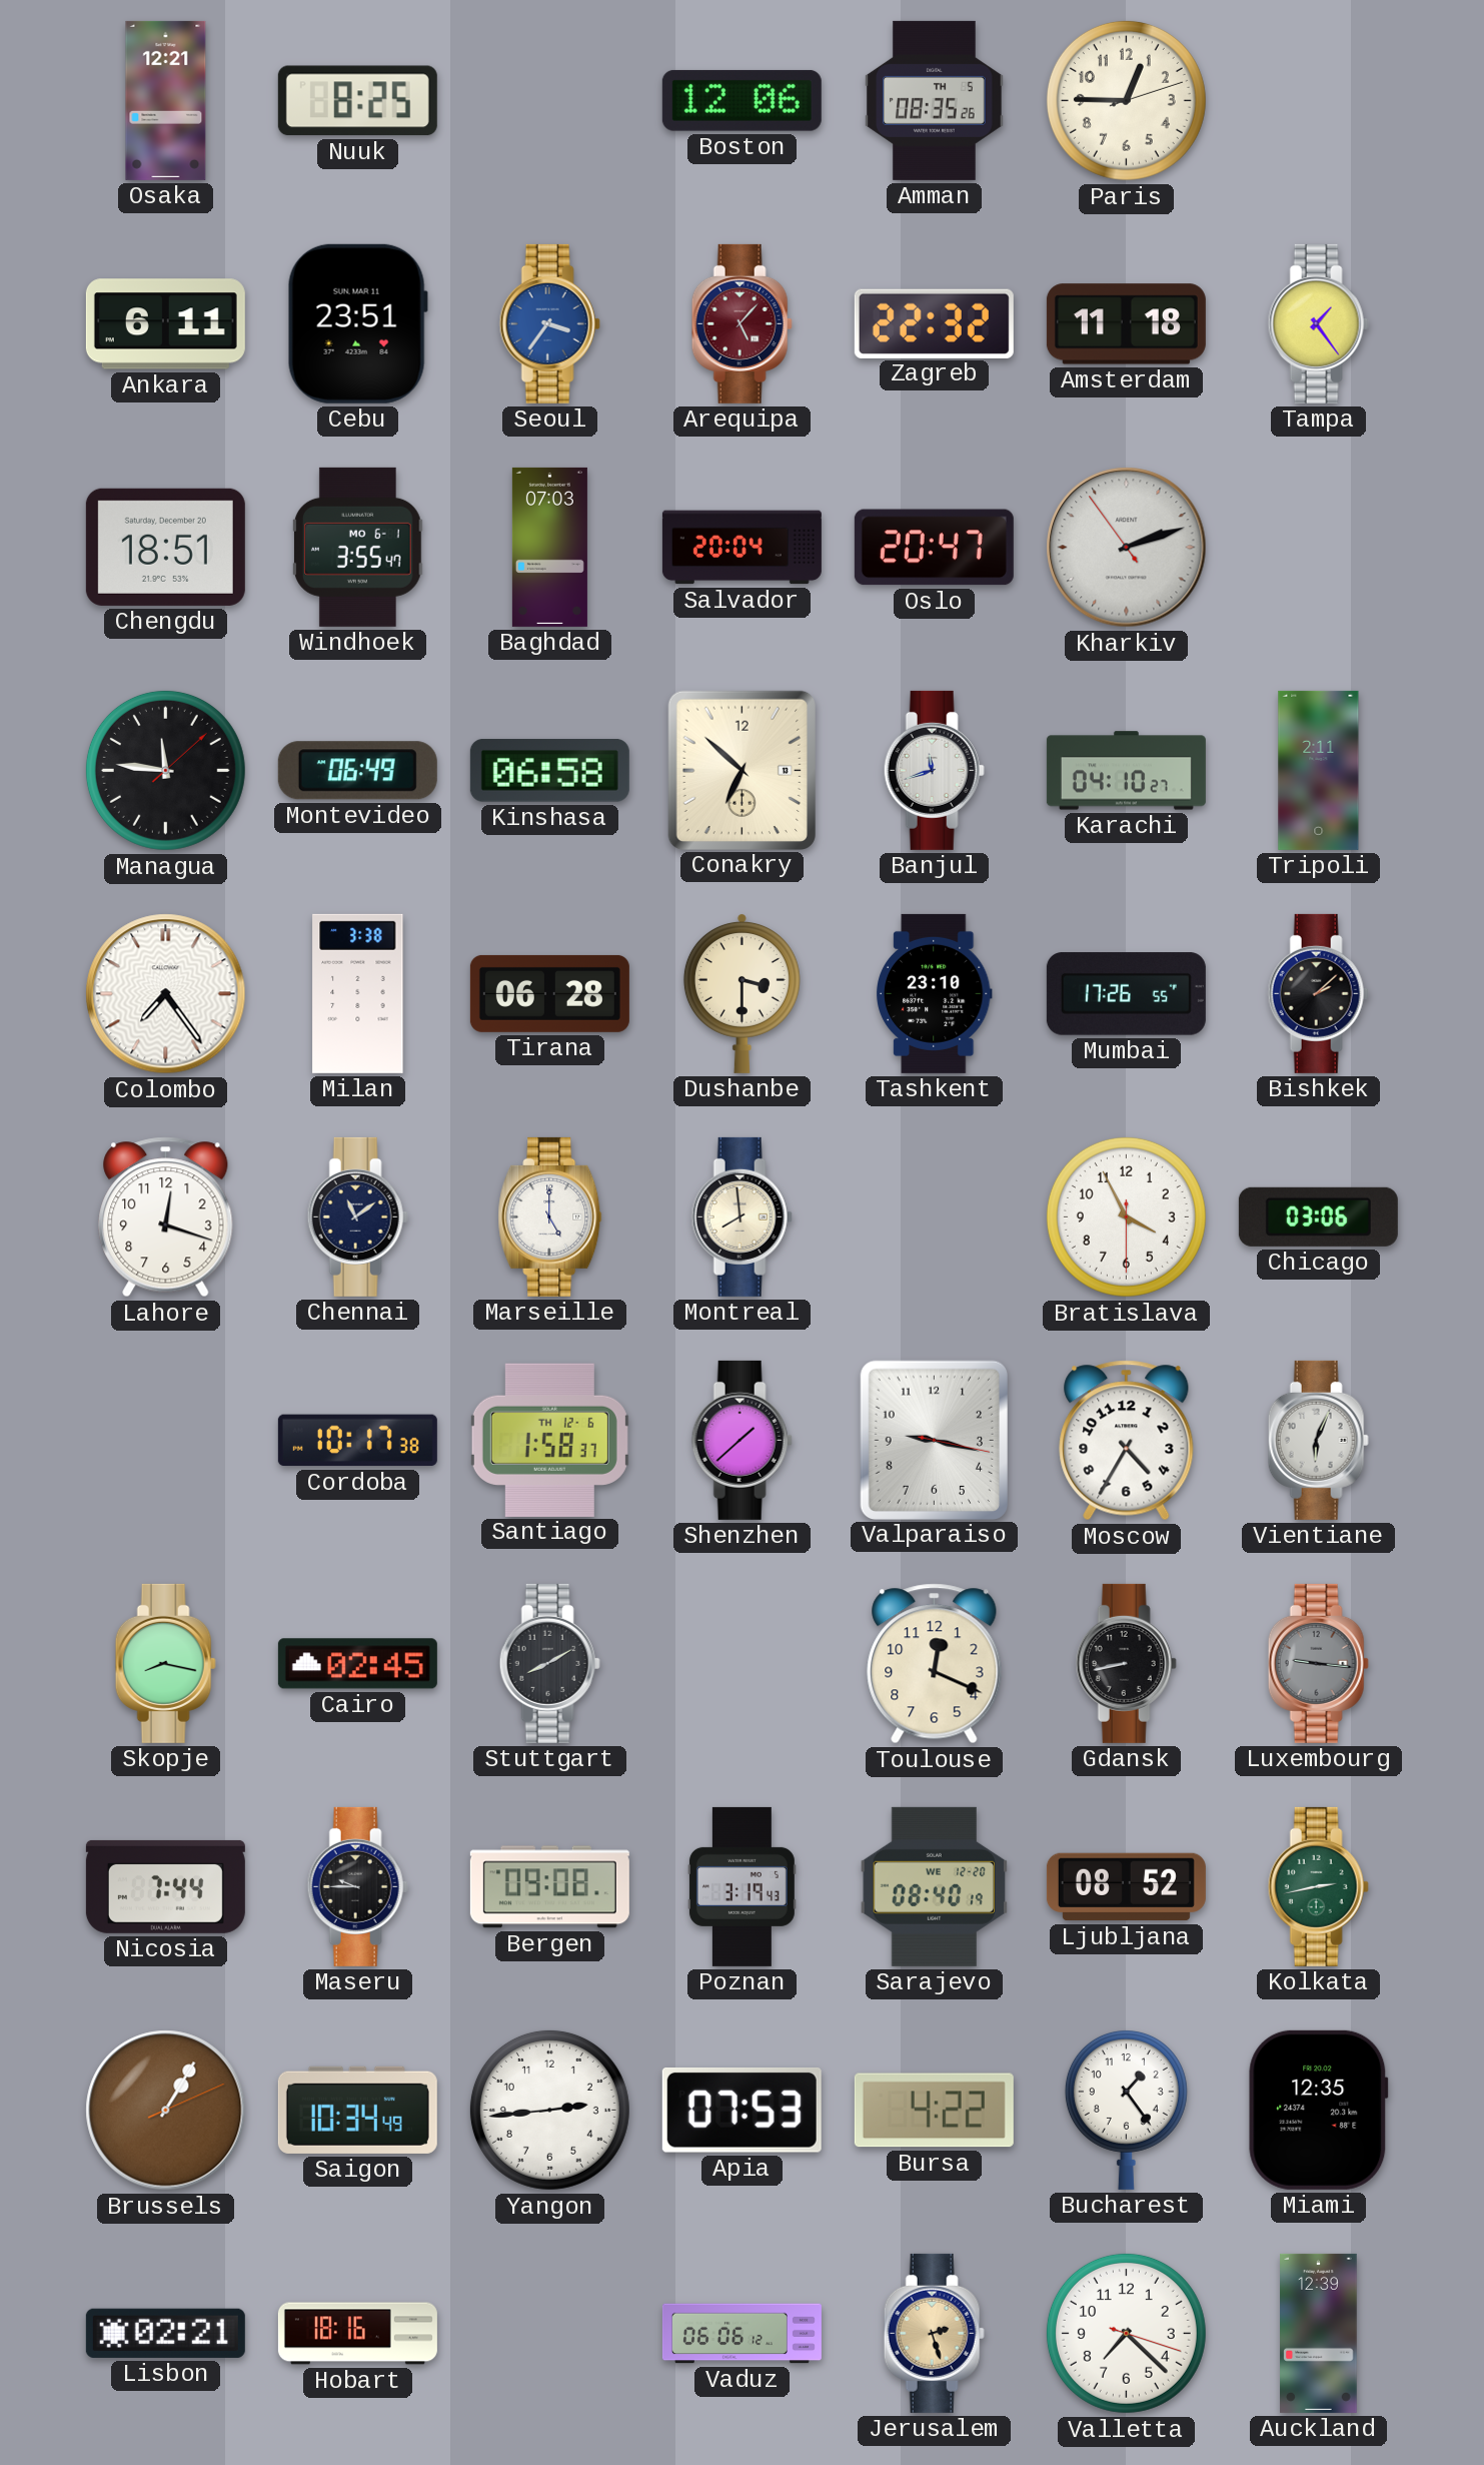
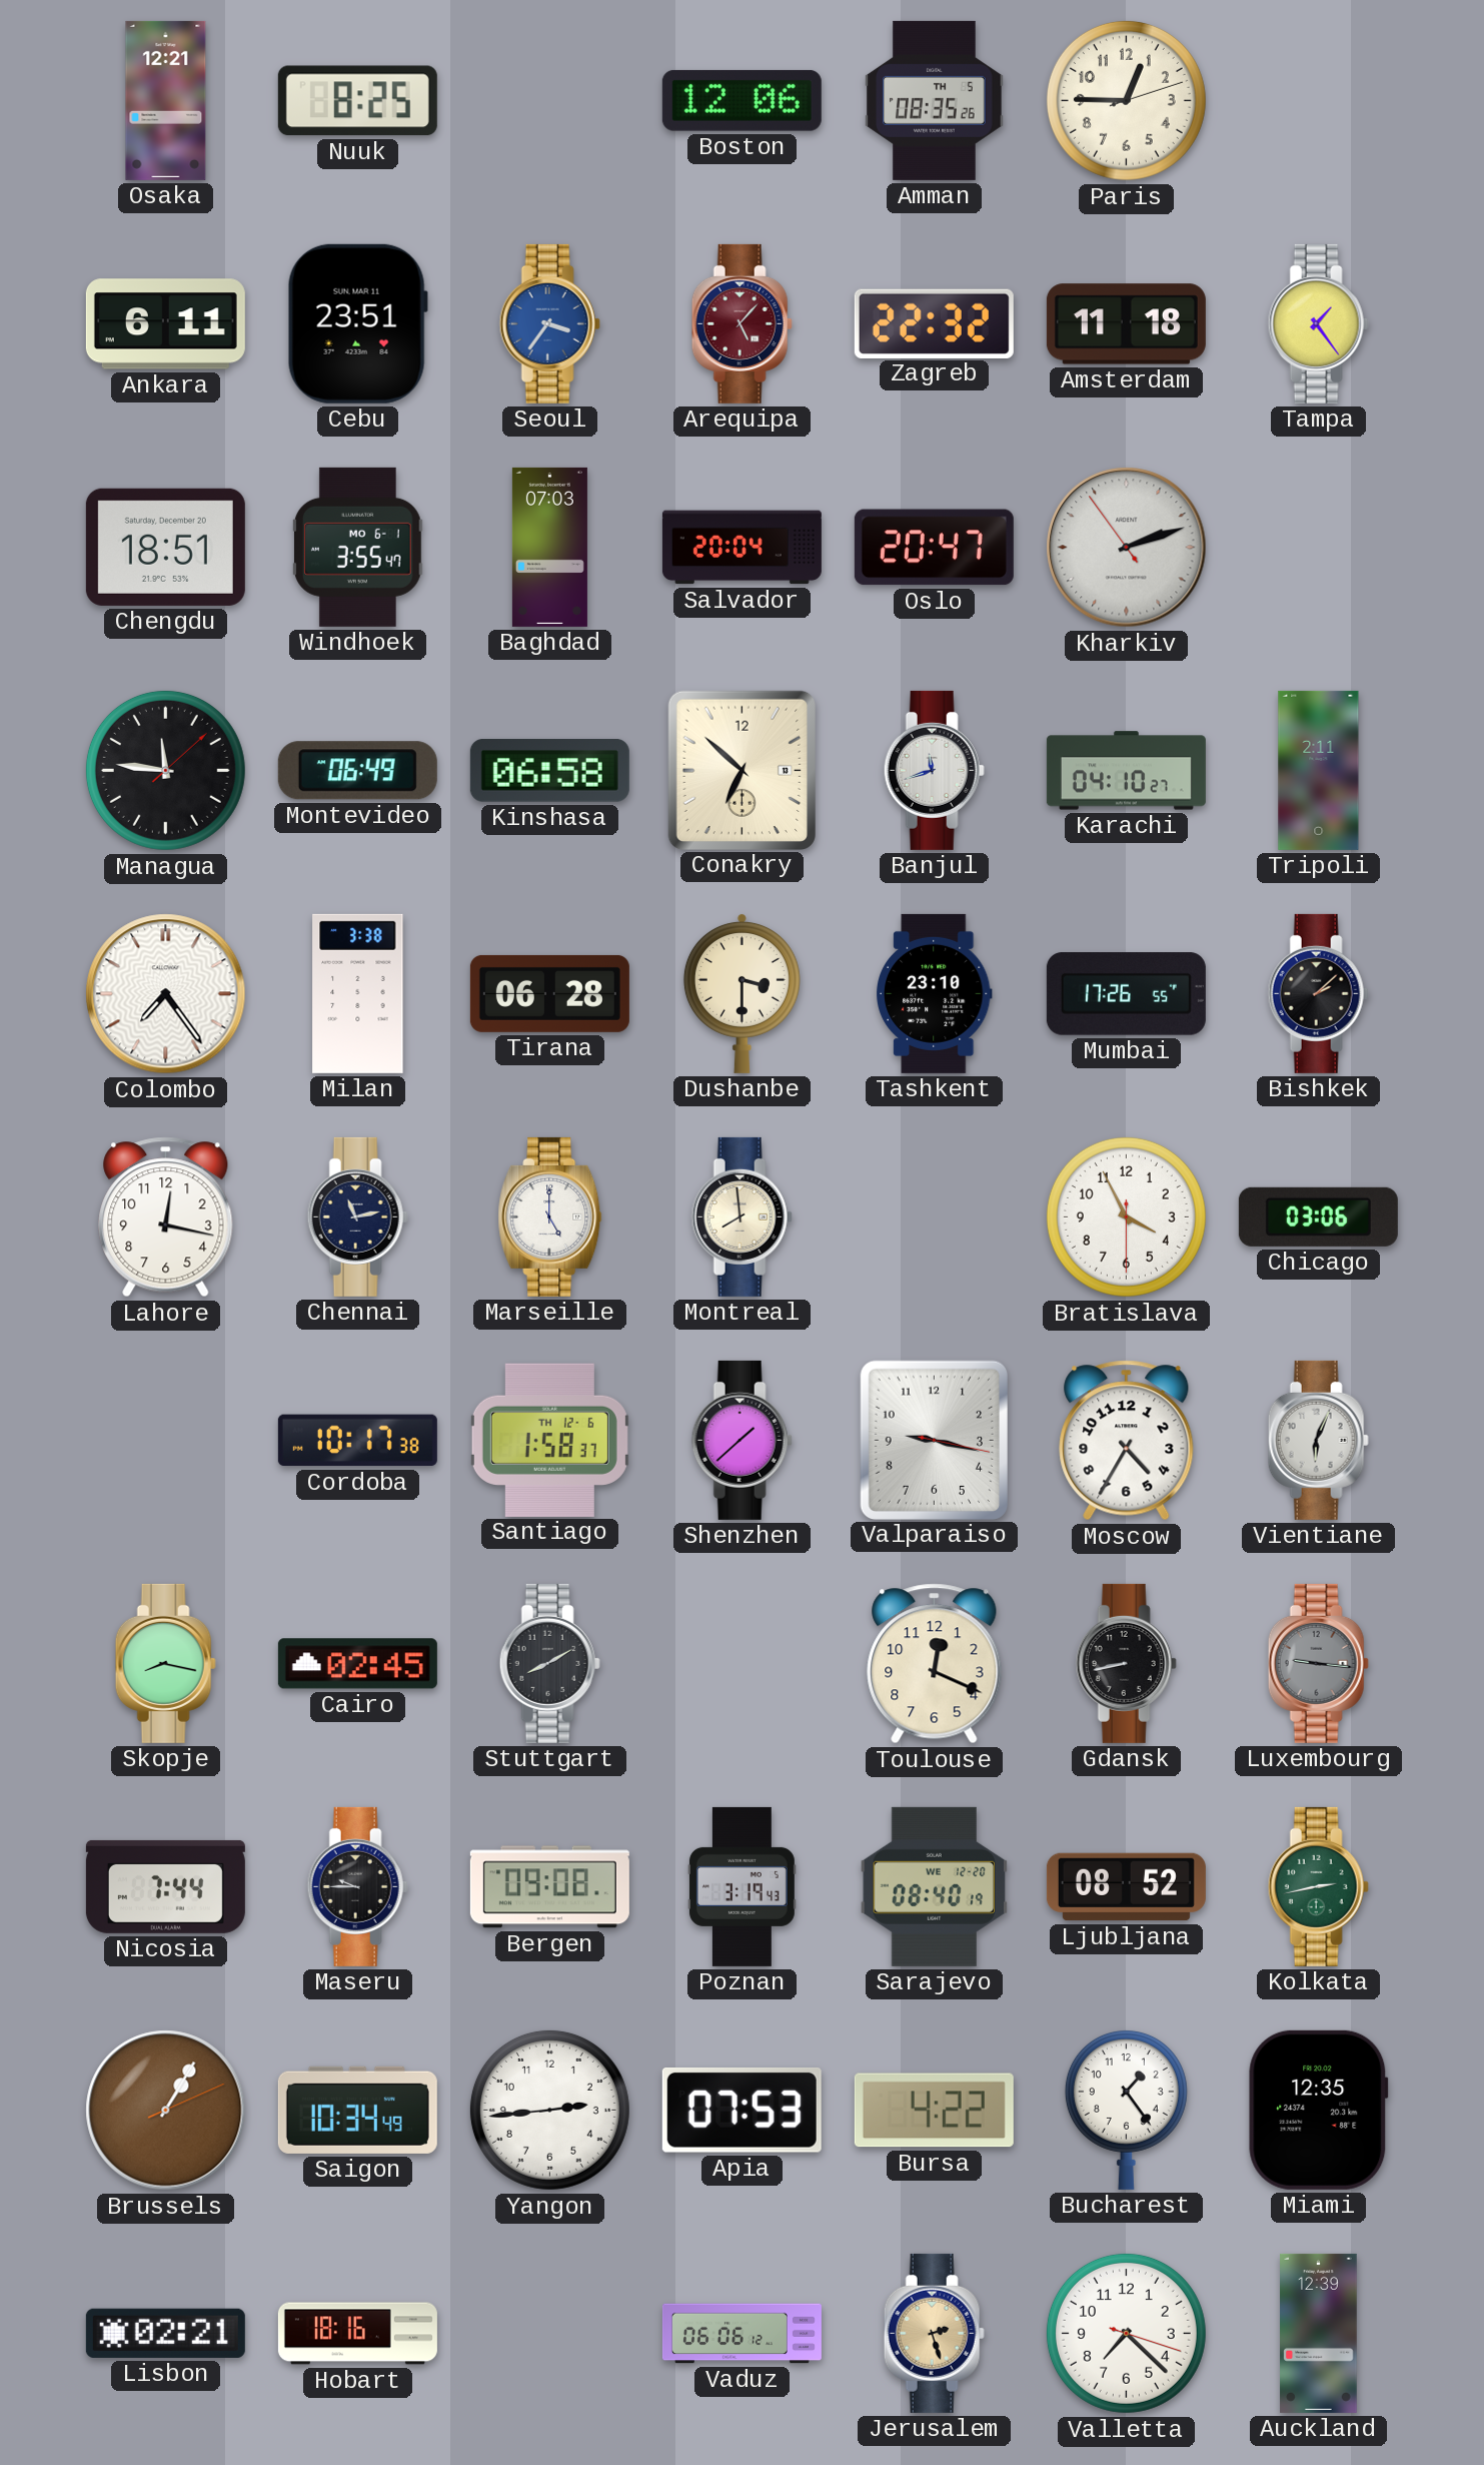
Lahore: 12:18 -> 12:17 (166, 1217)
Chennai: 11:09 -> 11:13 (357, 1216)
